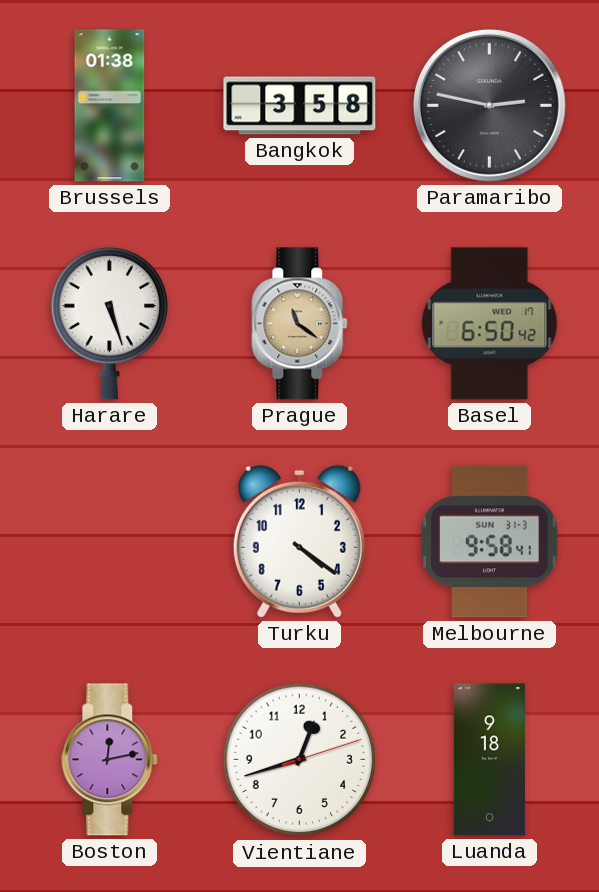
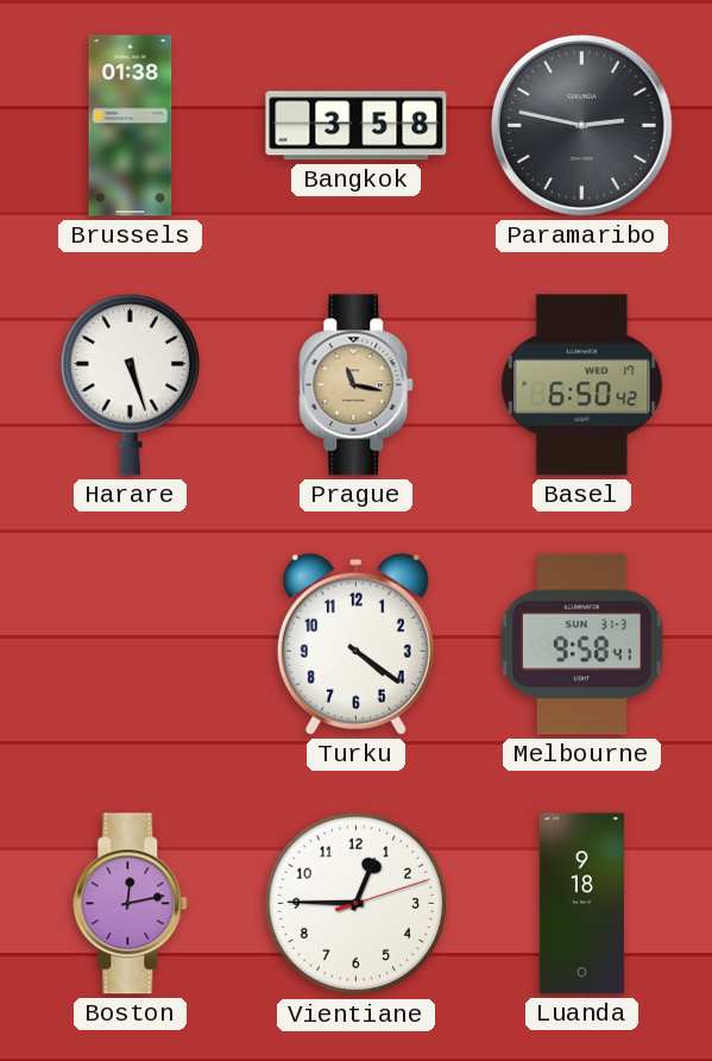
Prague: 11:21 -> 11:17 (357, 385)
Vientiane: 12:42 -> 12:45 (357, 904)
